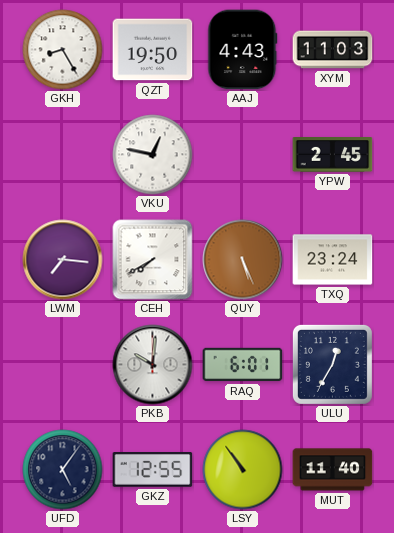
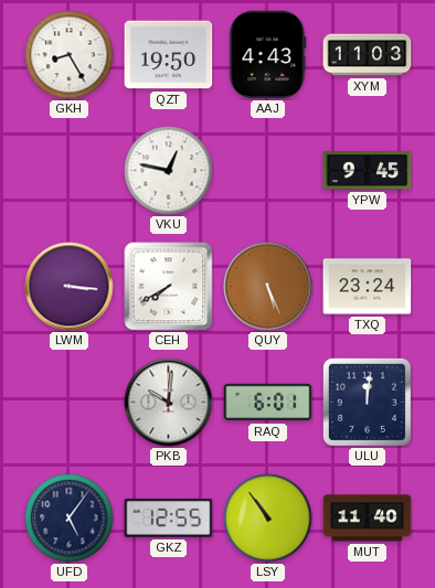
YPW: 2:45 -> 9:45 (368, 171)
LWM: 7:16 -> 3:16 (70, 287)
ULU: 12:35 -> 12:01 (367, 402)
